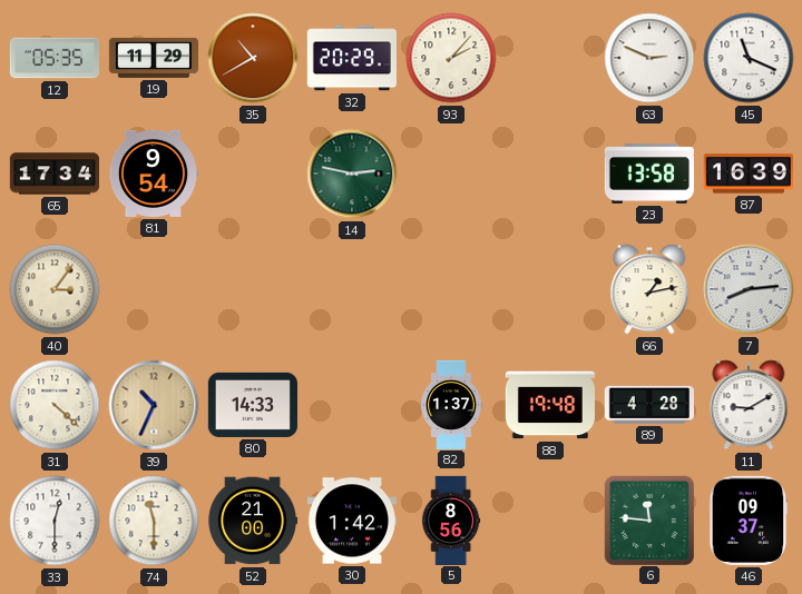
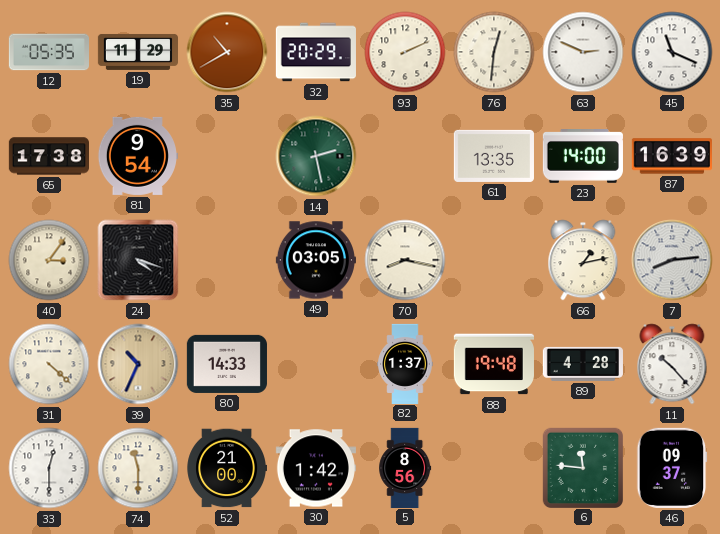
93: 2:07 -> 2:11 (405, 52)
76: none -> 12:31 (494, 52)
65: 17:34 -> 17:38 (48, 156)
14: 2:47 -> 2:28 (316, 156)
61: none -> 13:35 (494, 156)
23: 13:58 -> 14:00 (583, 157)
24: none -> 4:18 (138, 260)
49: none -> 03:05 (316, 260)
70: none -> 8:17 (405, 260)
11: 9:10 -> 10:23 (672, 364)
